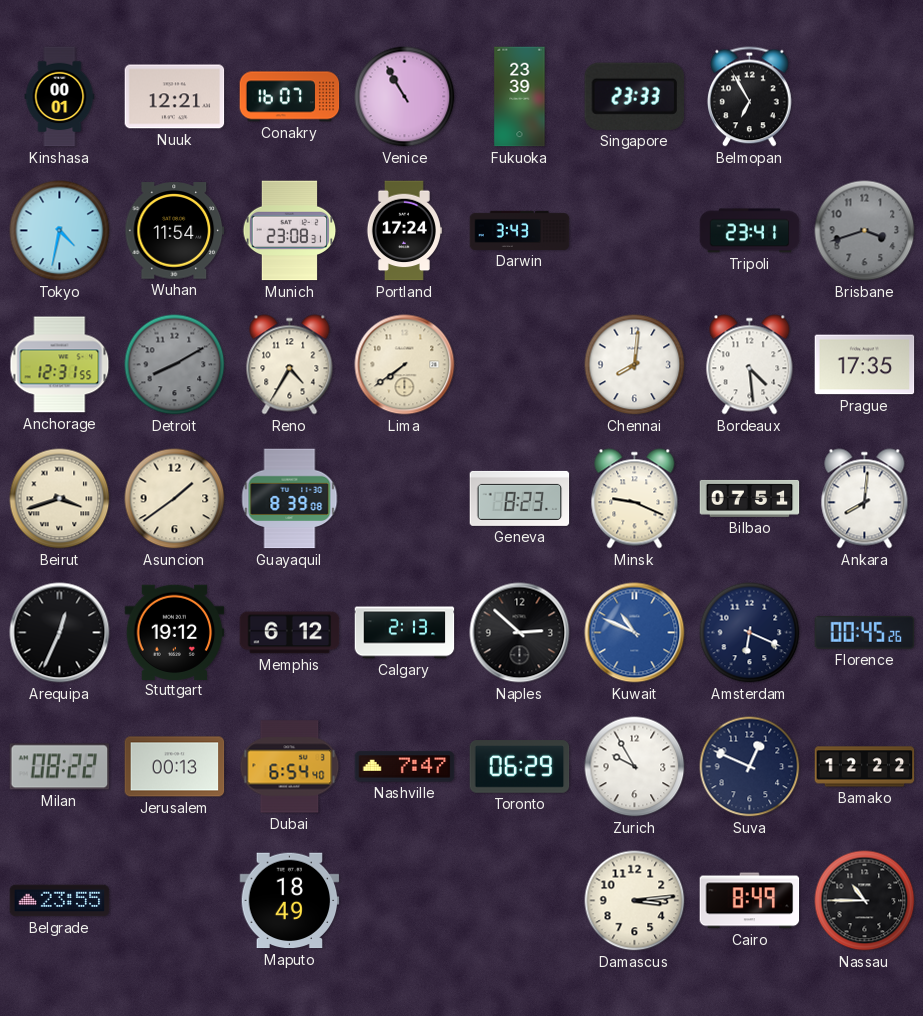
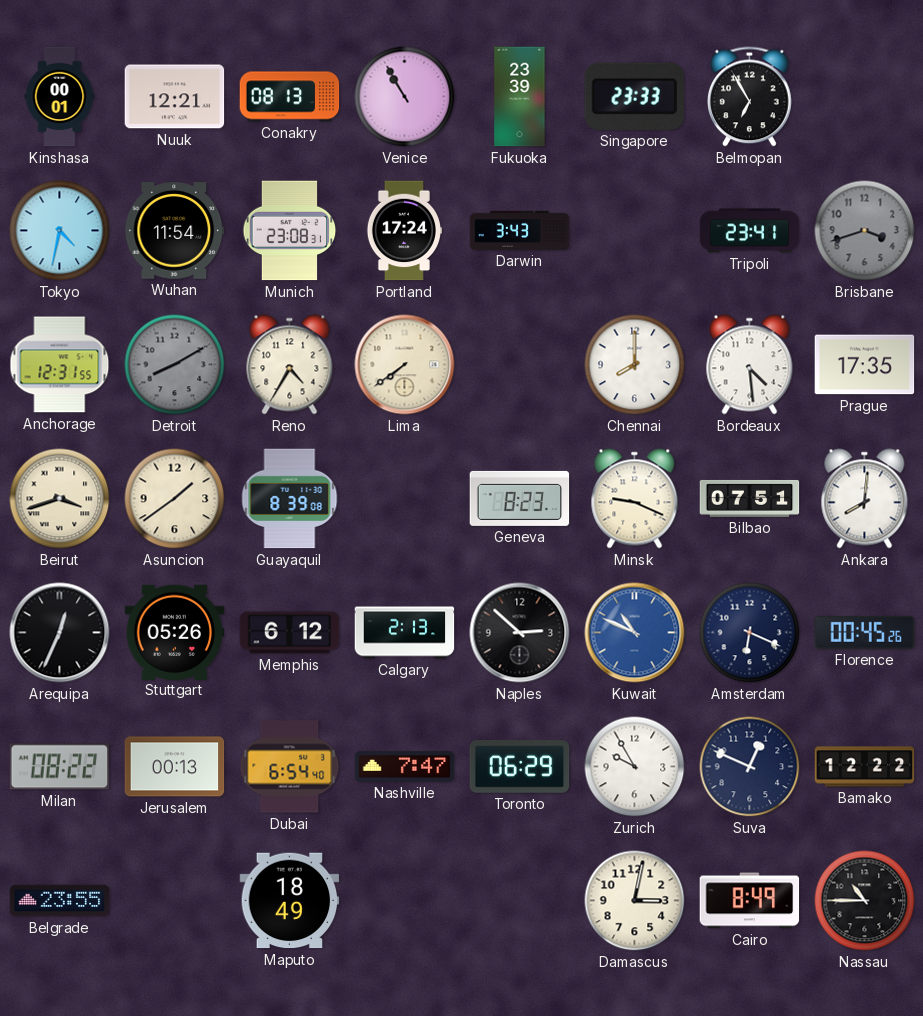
Conakry: 16:07 -> 08:13 (290, 97)
Chennai: 8:01 -> 8:00 (635, 365)
Stuttgart: 19:12 -> 05:26 (175, 632)
Damascus: 3:14 -> 3:02 (635, 901)
